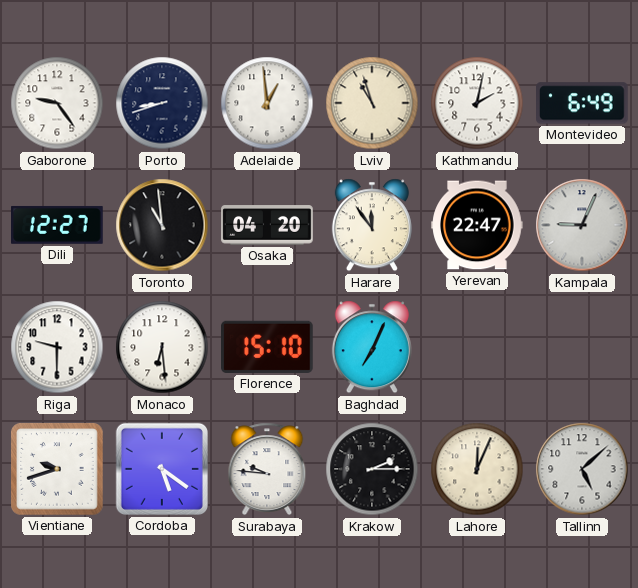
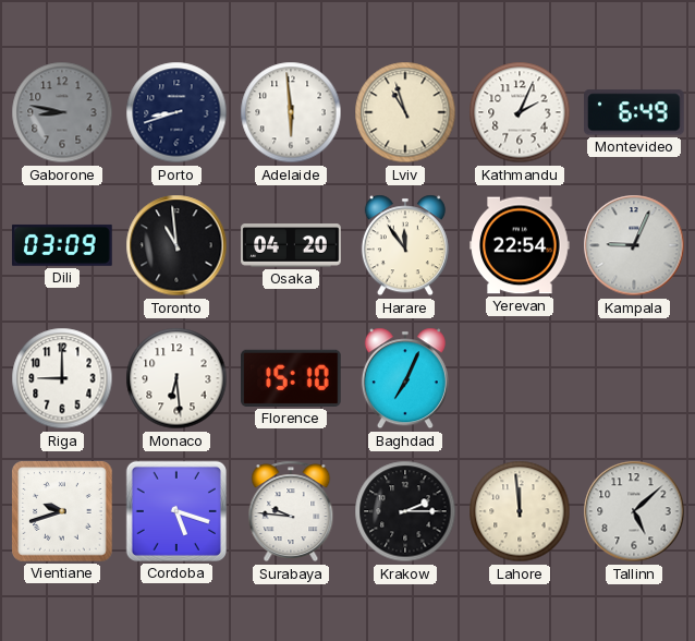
Gaborone: 9:24 -> 8:47 (62, 112)
Gaborone dial: white -> grey (62, 112)
Adelaide: 12:59 -> 5:59 (291, 112)
Kathmandu: 2:02 -> 2:04 (520, 112)
Dili: 12:27 -> 03:09 (62, 245)
Yerevan: 22:47 -> 22:54 (520, 245)
Riga: 9:30 -> 9:00 (62, 378)
Cordoba: 5:21 -> 5:18 (176, 511)
Lahore: 12:04 -> 11:59 (520, 511)
